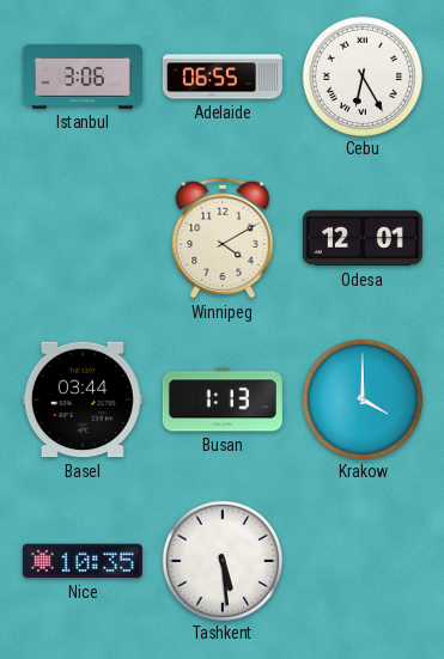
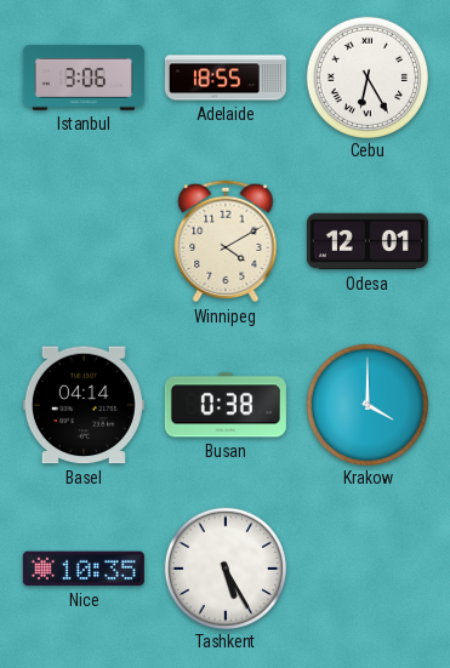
Adelaide: 06:55 -> 18:55 (226, 78)
Basel: 03:44 -> 04:14 (84, 405)
Busan: 1:13 -> 0:38 (226, 405)
Tashkent: 5:29 -> 5:25 (224, 567)
